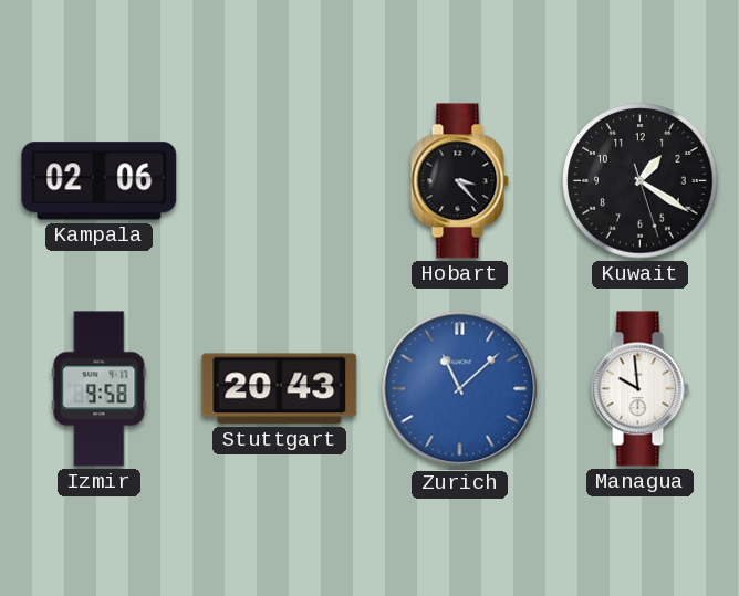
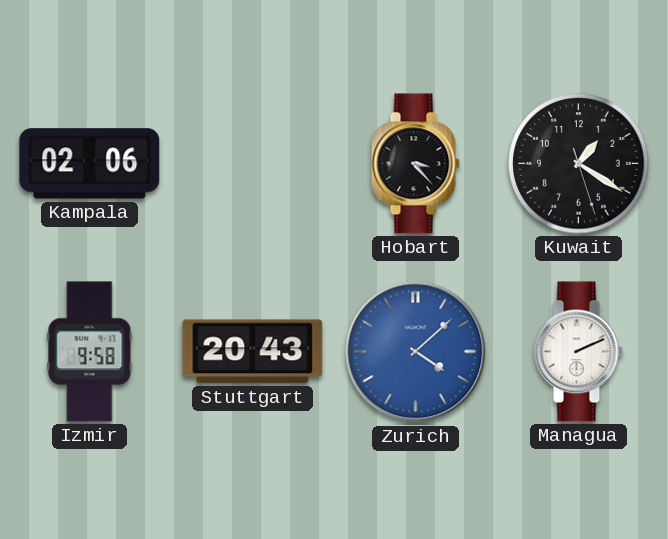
Zurich: 11:08 -> 4:08 (416, 352)
Managua: 9:59 -> 2:11 (578, 352)
